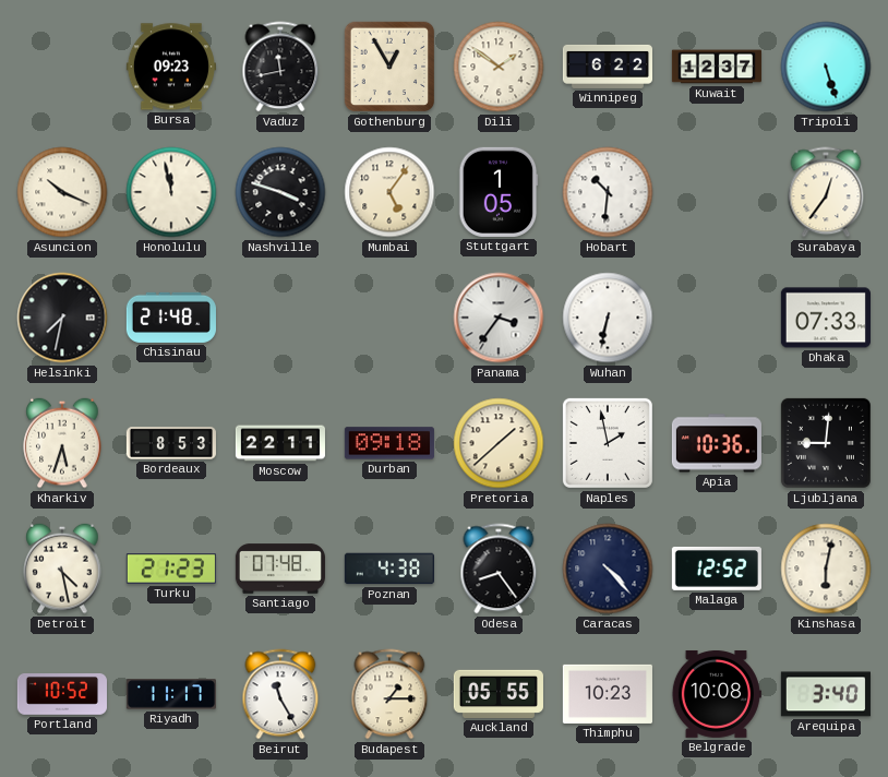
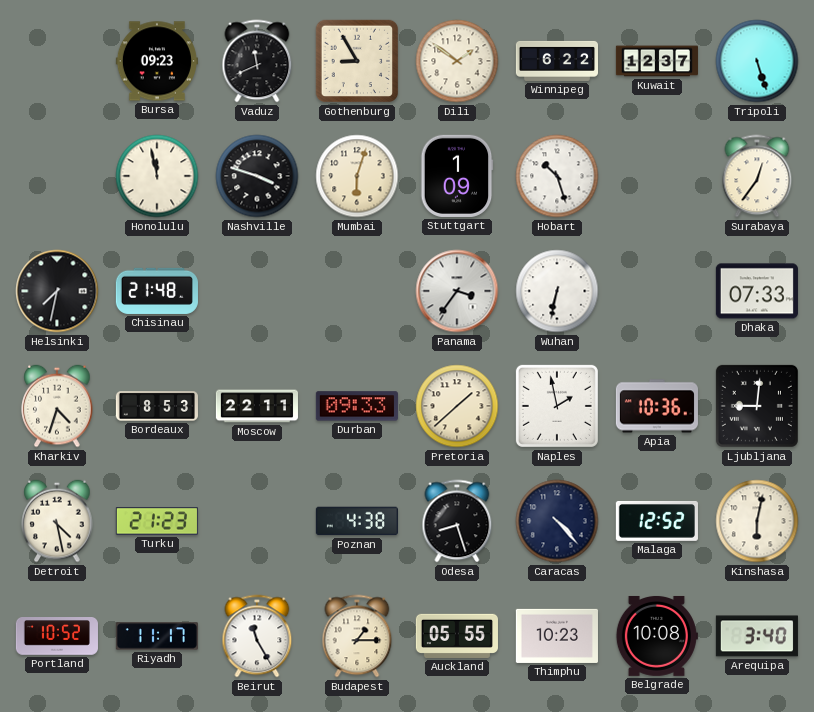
Vaduz: 11:43 -> 11:41 (257, 61)
Gothenburg: 12:55 -> 8:55 (357, 61)
Asuncion: 10:19 -> none (62, 192)
Mumbai: 5:06 -> 6:03 (357, 176)
Stuttgart: 1:05 -> 1:09 (457, 176)
Hobart: 10:31 -> 10:27 (557, 176)
Kharkiv: 5:33 -> 4:33 (57, 406)
Durban: 09:18 -> 09:33 (357, 406)
Santiago: 07:48 -> none (280, 569)
Odesa: 8:24 -> 8:27 (457, 521)
